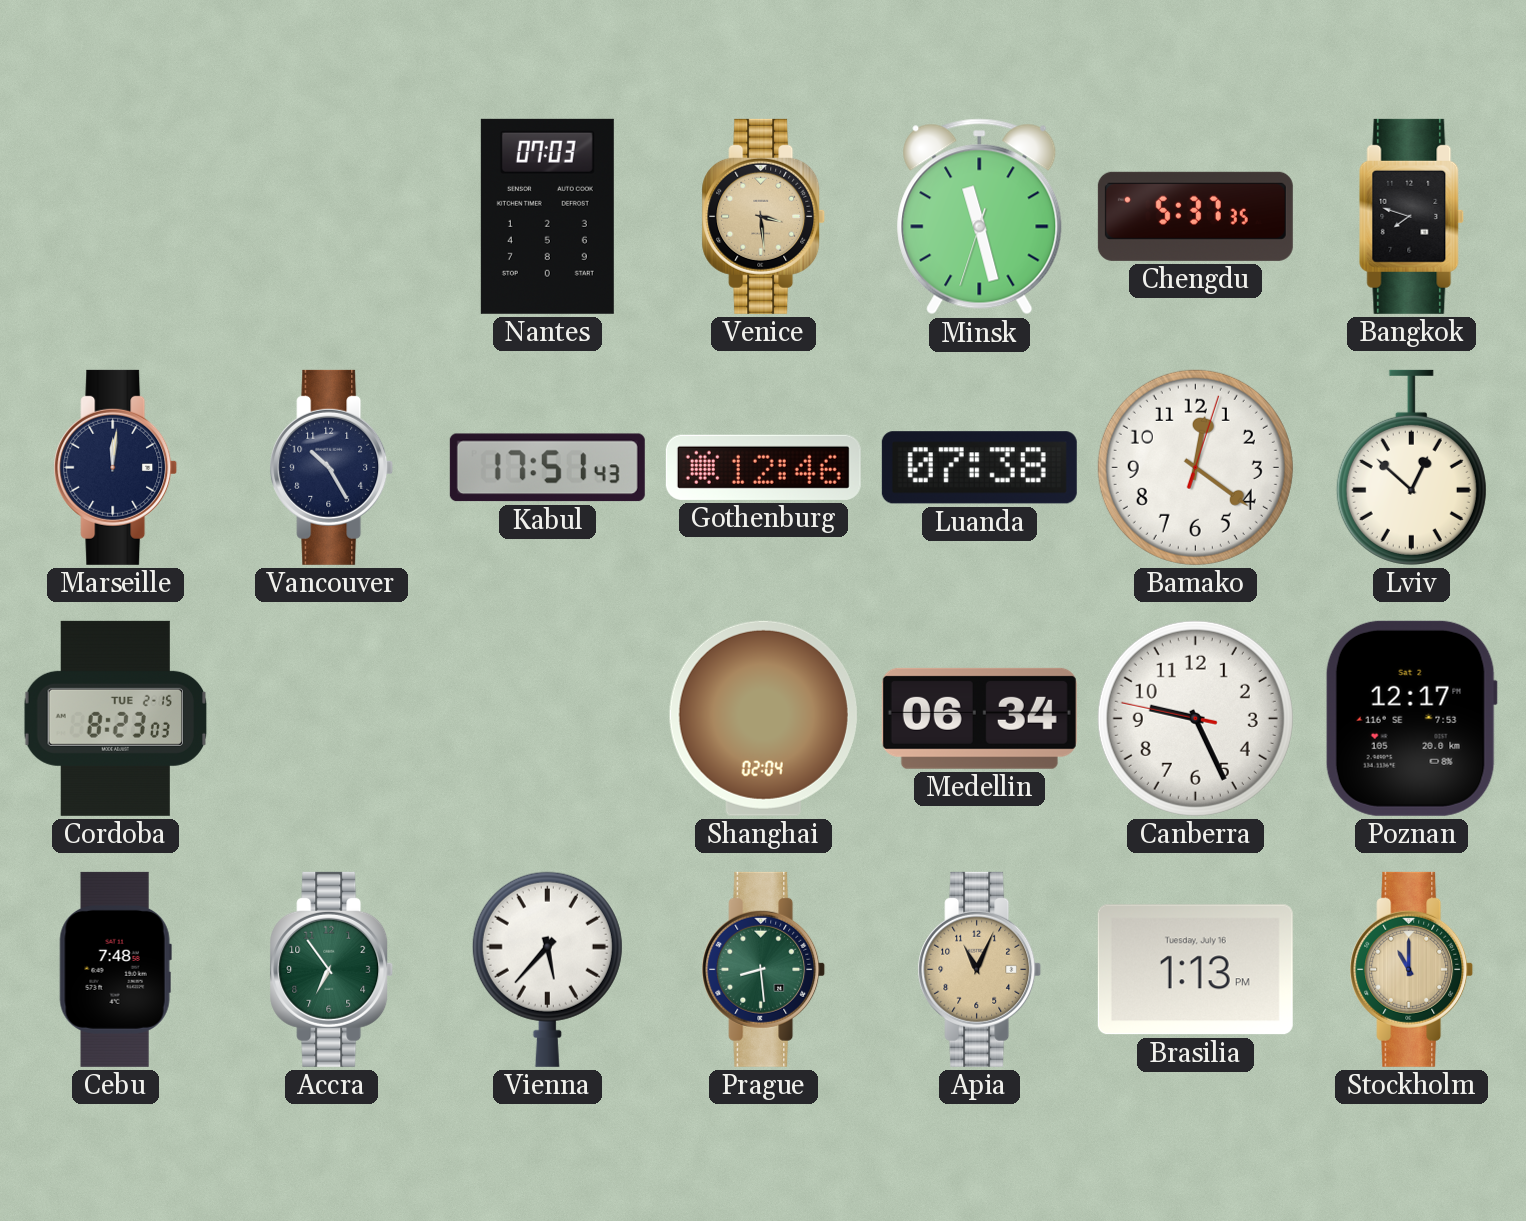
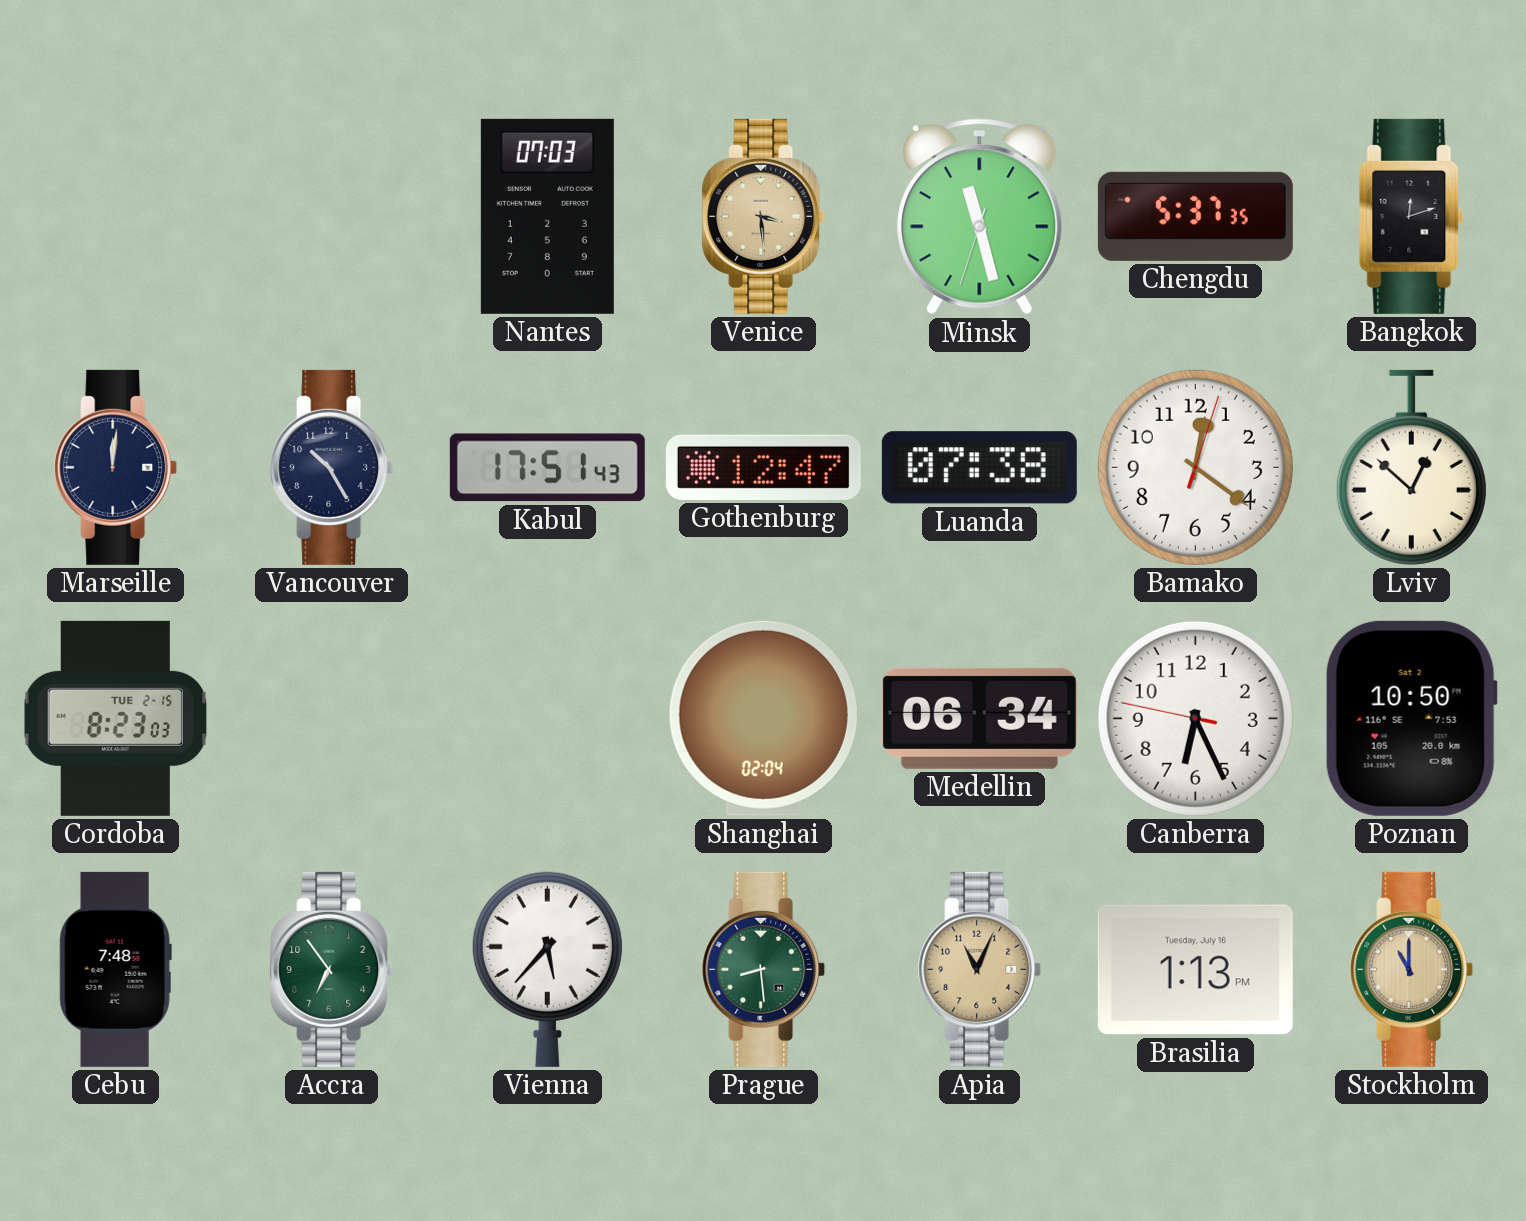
Bangkok: 7:48 -> 12:12 (1411, 216)
Gothenburg: 12:46 -> 12:47 (763, 467)
Canberra: 9:25 -> 6:25 (1195, 718)
Poznan: 12:17 -> 10:50 (1411, 718)
